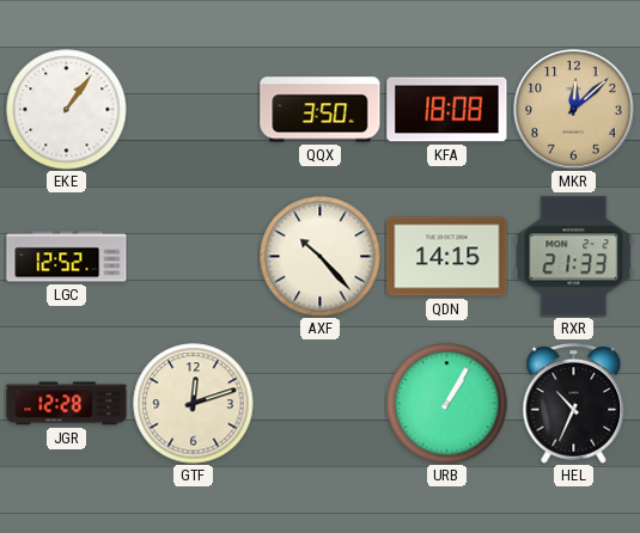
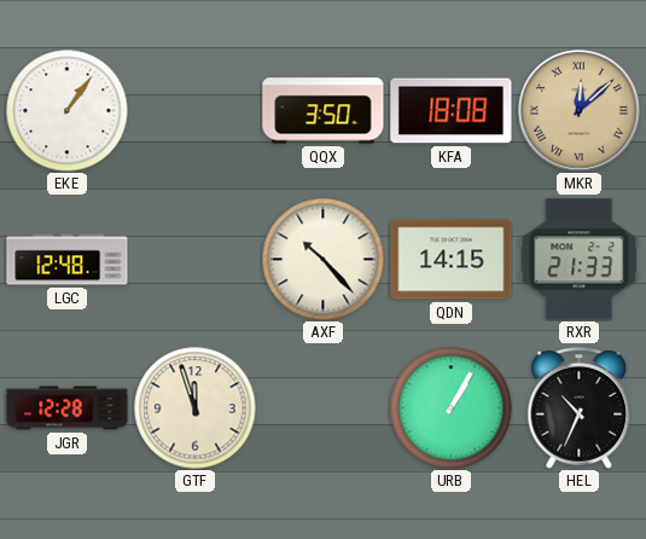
MKR numerals: Arabic -> Roman (580, 111)
LGC: 12:52 -> 12:48 (68, 260)
GTF: 12:12 -> 11:57 (196, 408)
